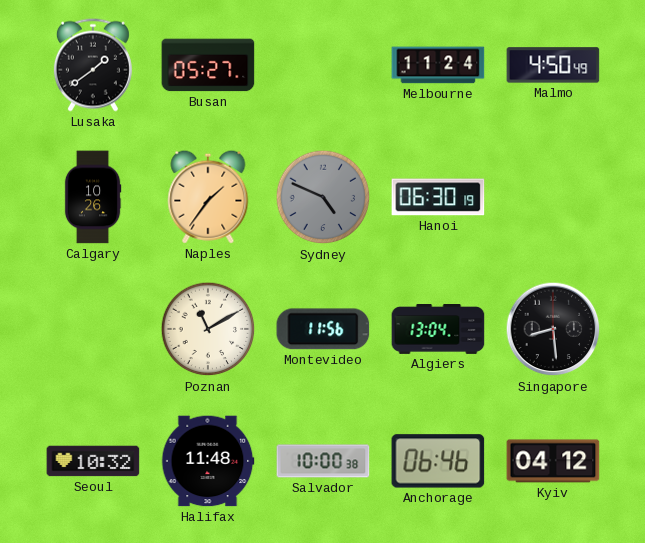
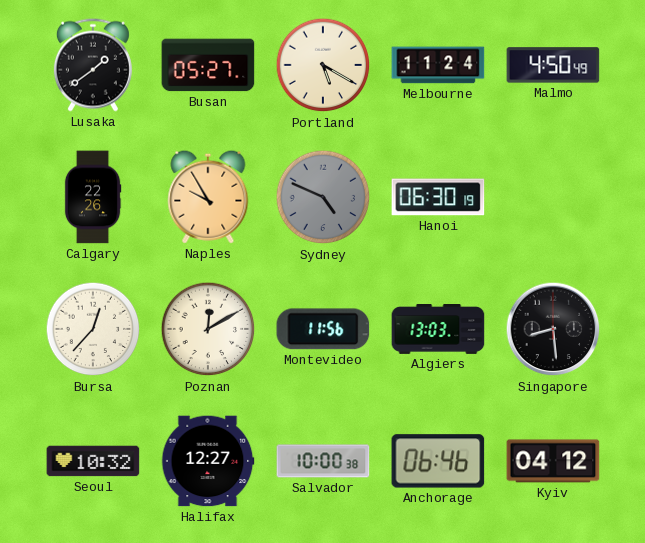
Portland: none -> 5:20 (323, 65)
Calgary: 10:26 -> 22:26 (93, 197)
Naples: 1:36 -> 9:55 (208, 197)
Bursa: none -> 12:37 (93, 329)
Poznan: 11:10 -> 12:10 (208, 329)
Algiers: 13:04 -> 13:03 (438, 330)
Halifax: 11:48 -> 12:27 (208, 461)
